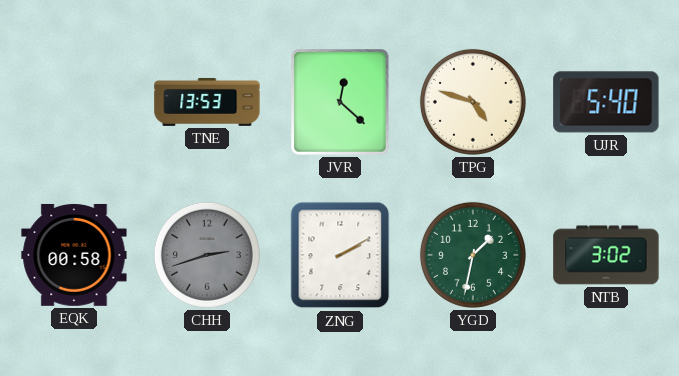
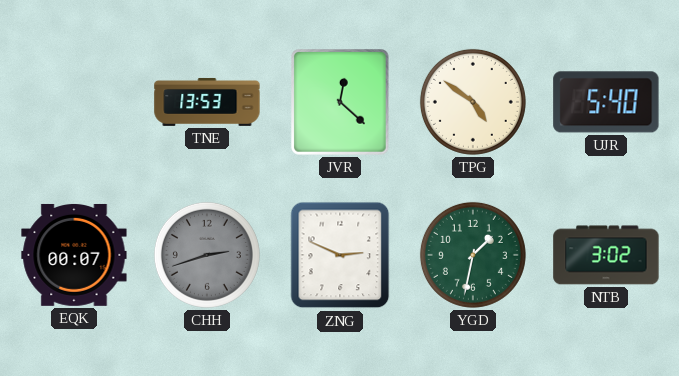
TPG: 4:48 -> 4:51 (473, 102)
EQK: 00:58 -> 00:07 (74, 255)
ZNG: 2:10 -> 2:49 (340, 255)
